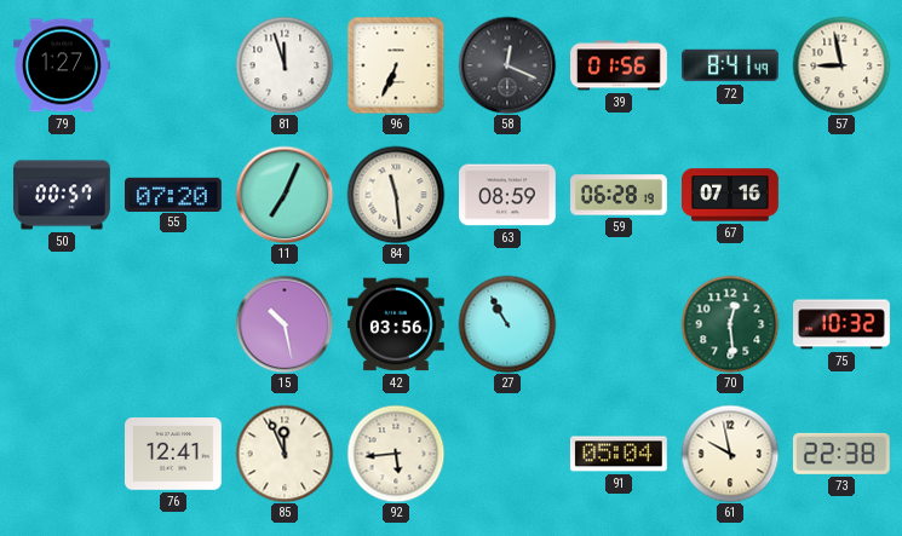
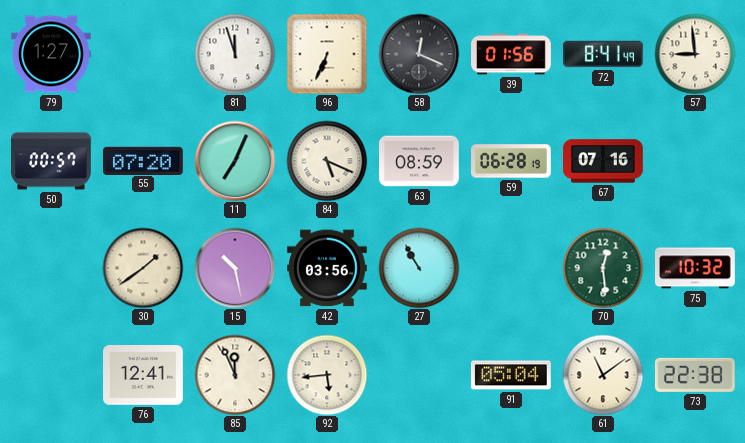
57: 8:58 -> 8:59 (695, 54)
84: 11:29 -> 5:19 (327, 161)
30: none -> 1:39 (143, 268)
61: 9:58 -> 11:09 (603, 375)
